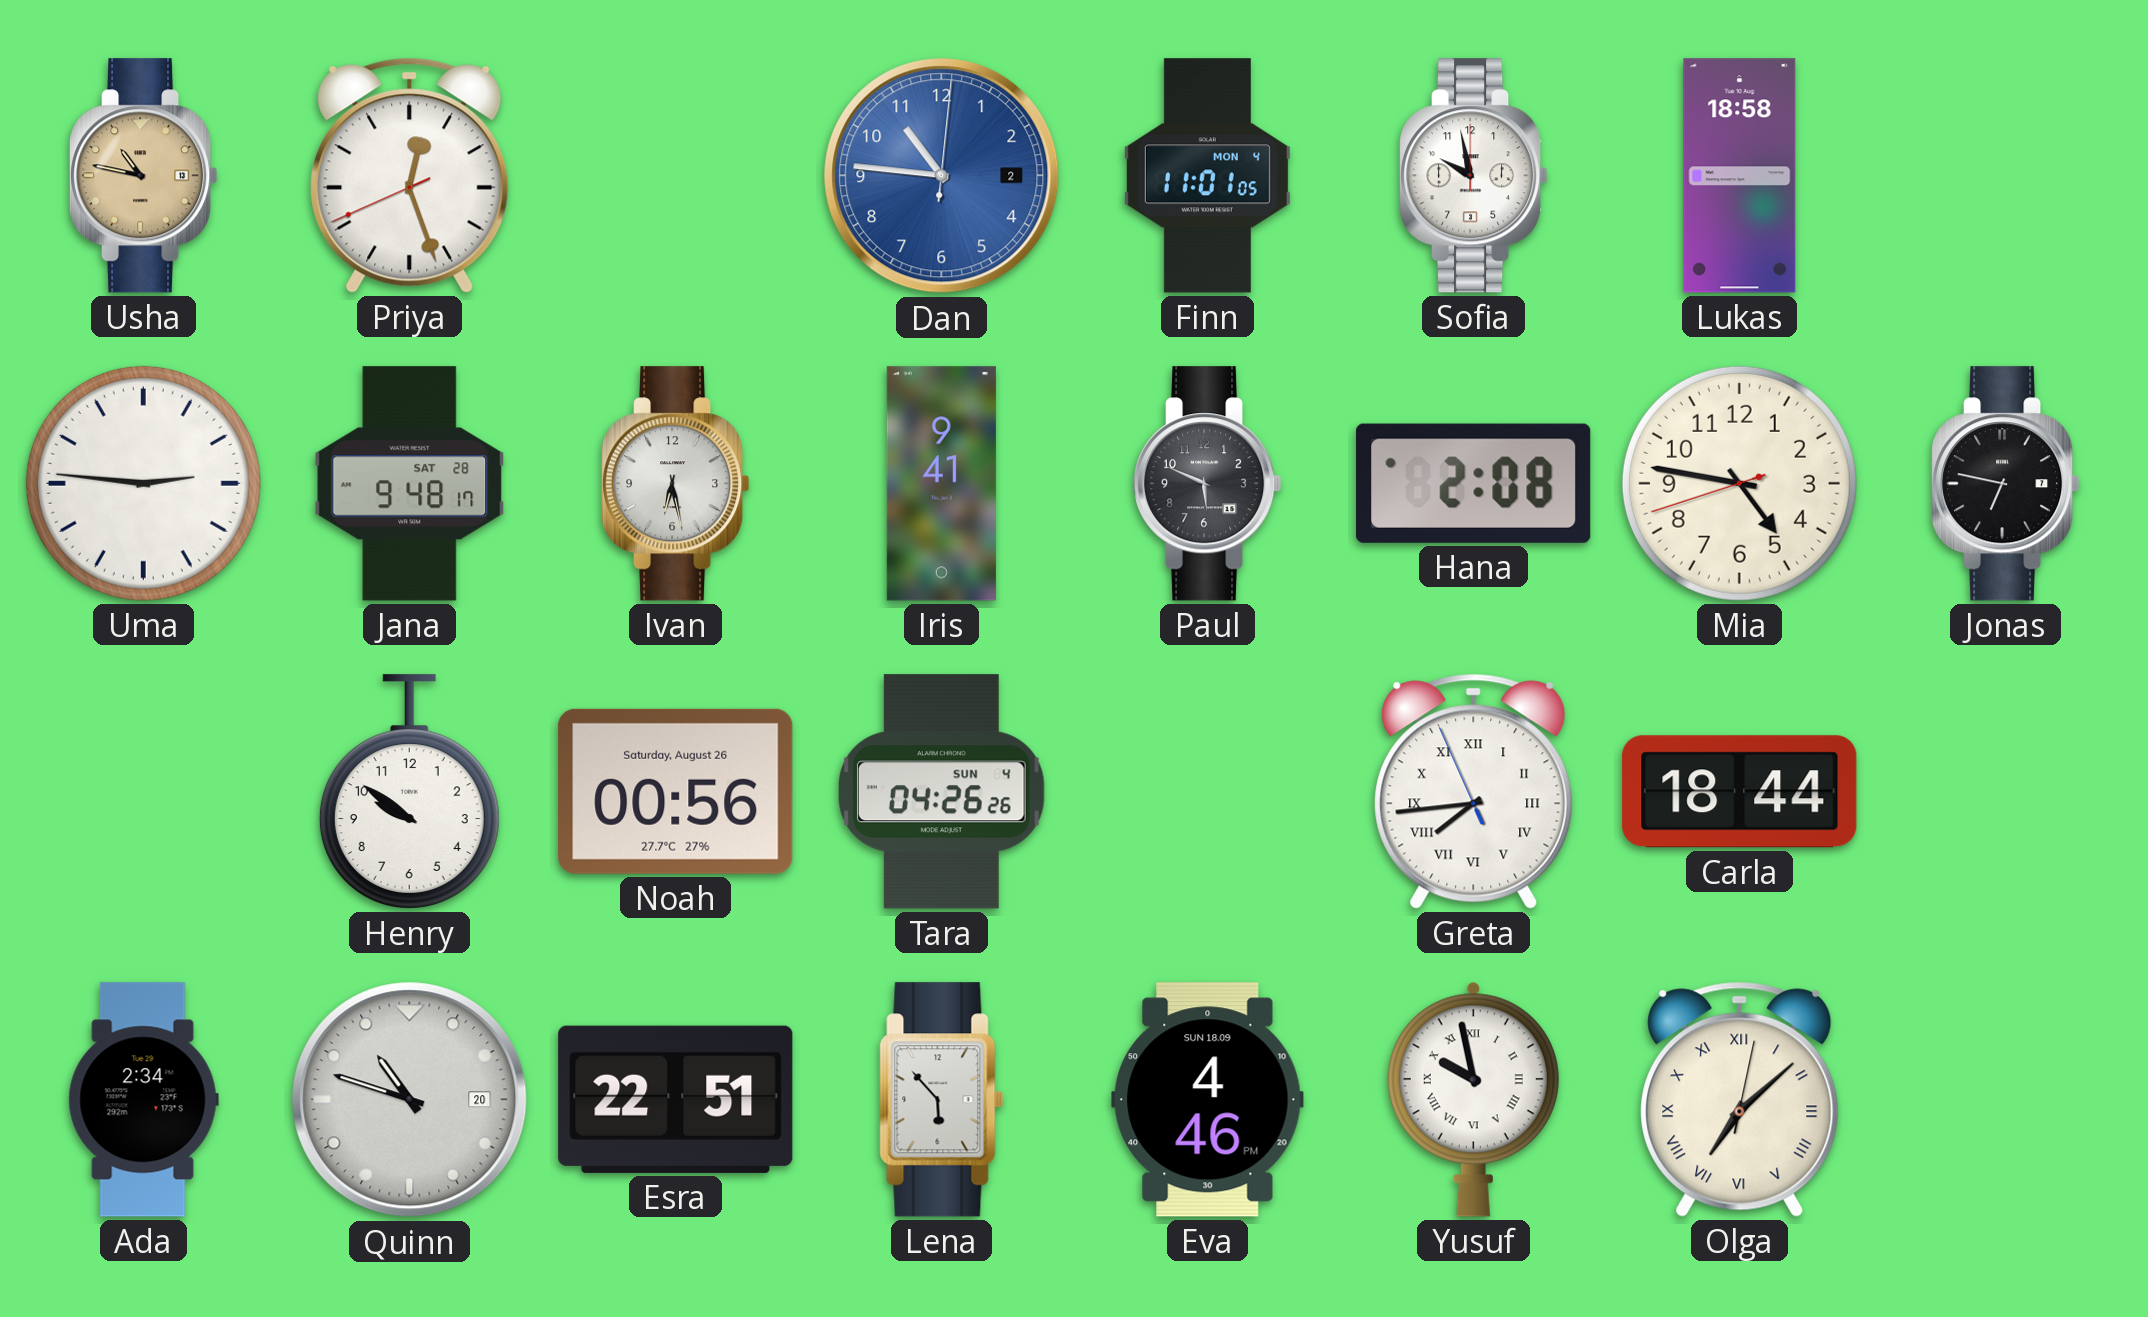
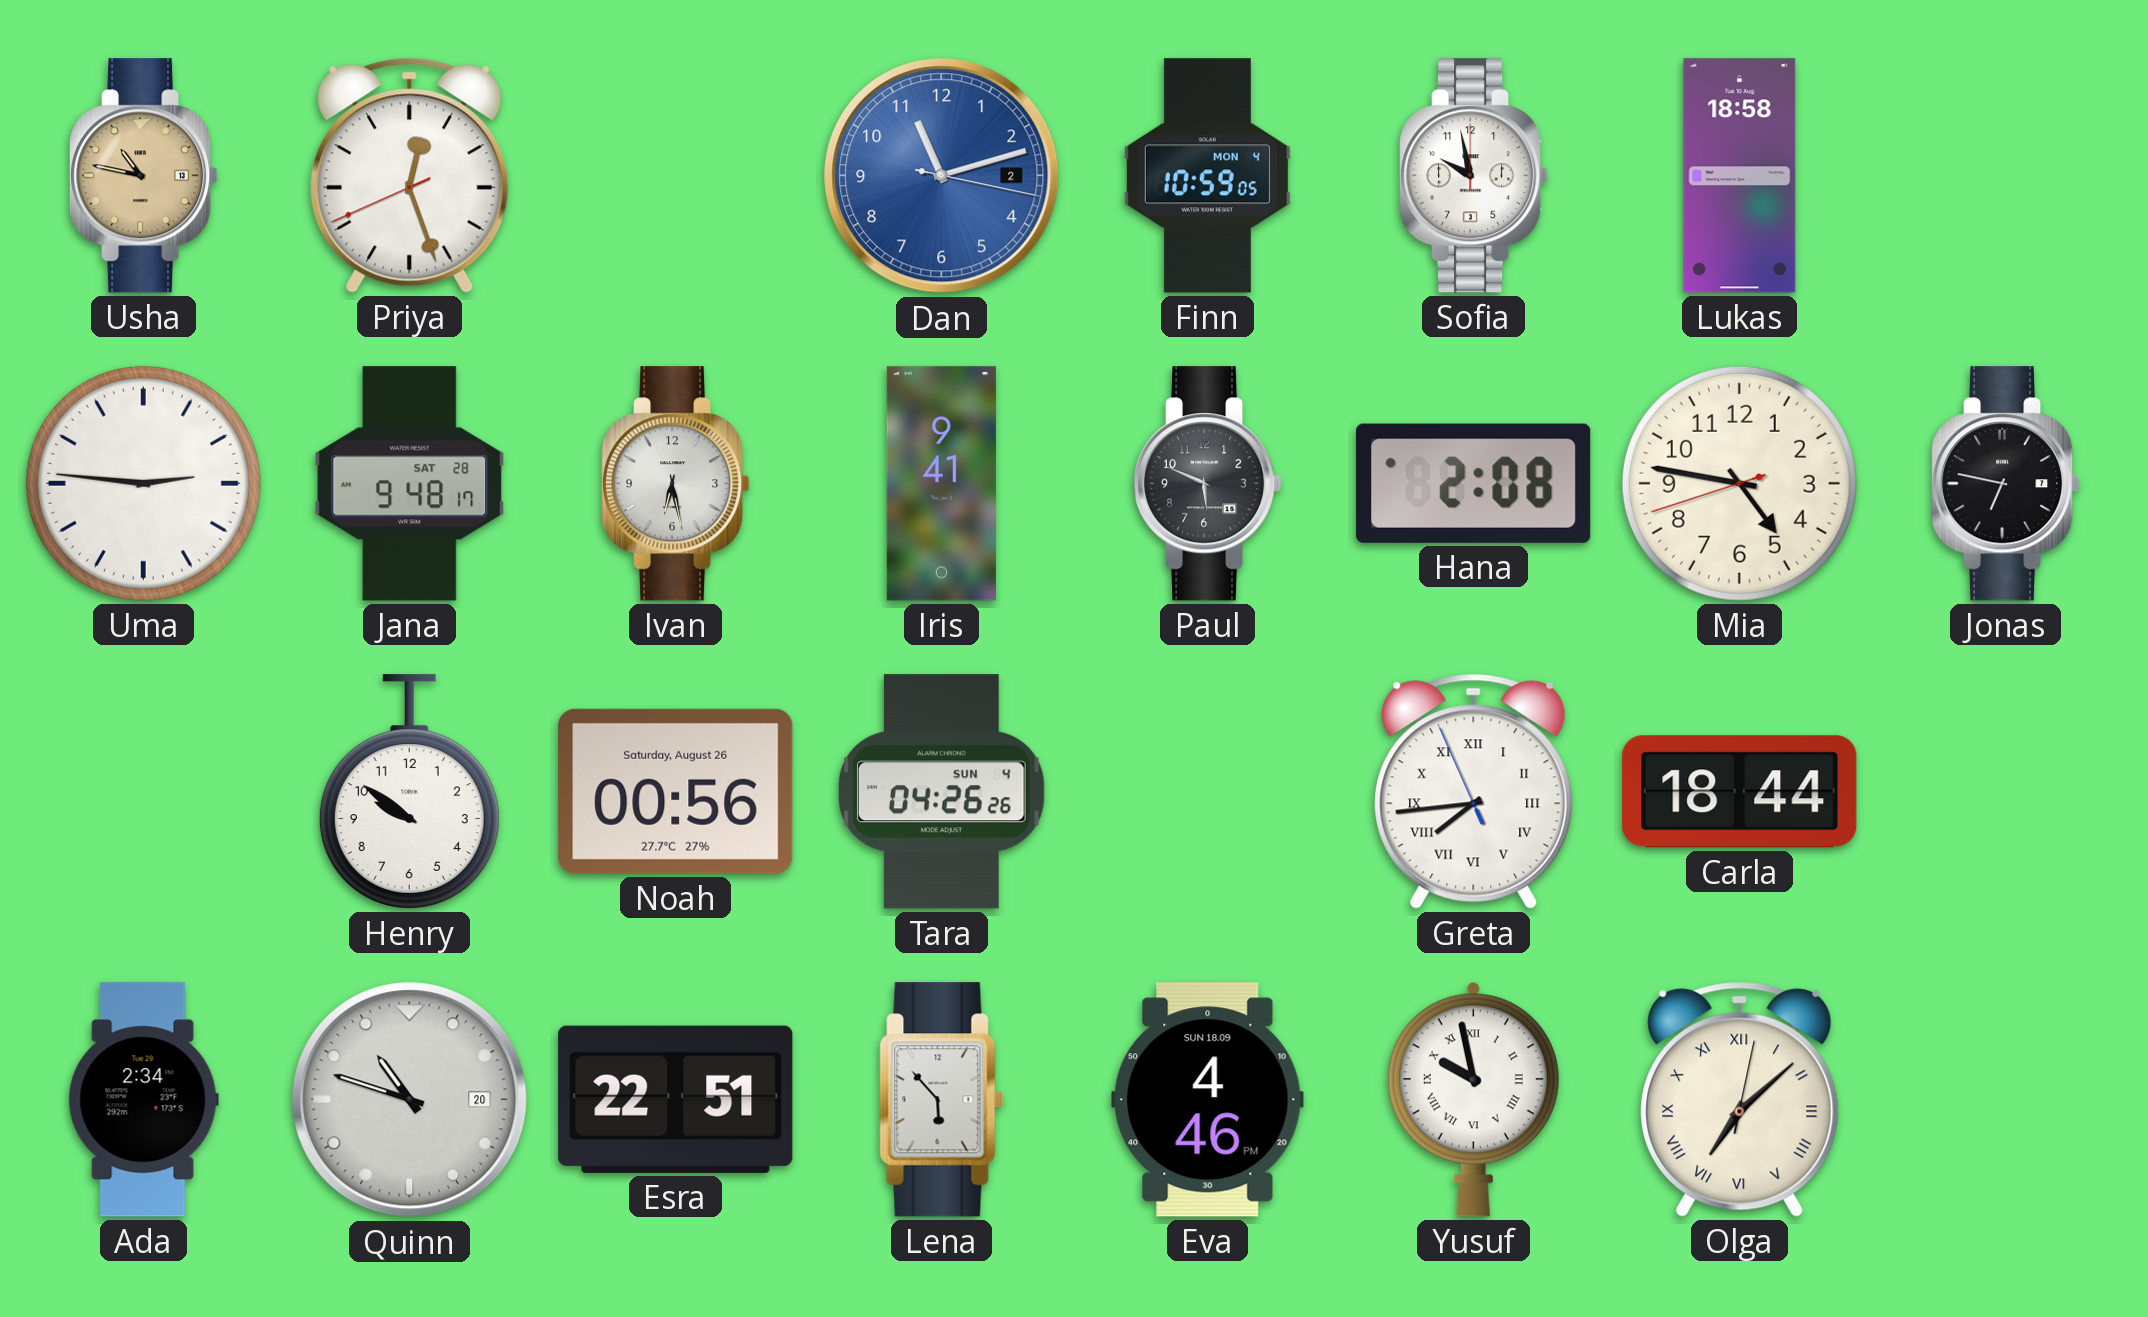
Dan: 10:46 -> 11:12 (942, 176)
Finn: 11:01 -> 10:59 (1207, 176)
